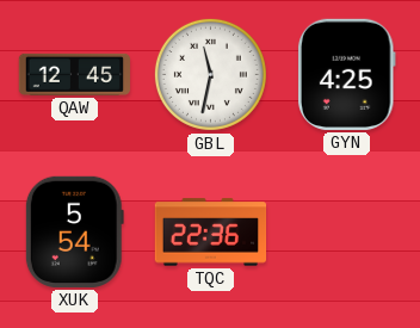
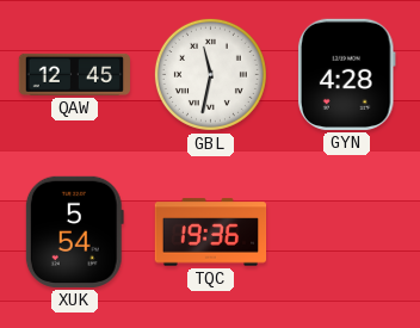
GYN: 4:25 -> 4:28 (347, 74)
TQC: 22:36 -> 19:36 (211, 233)
